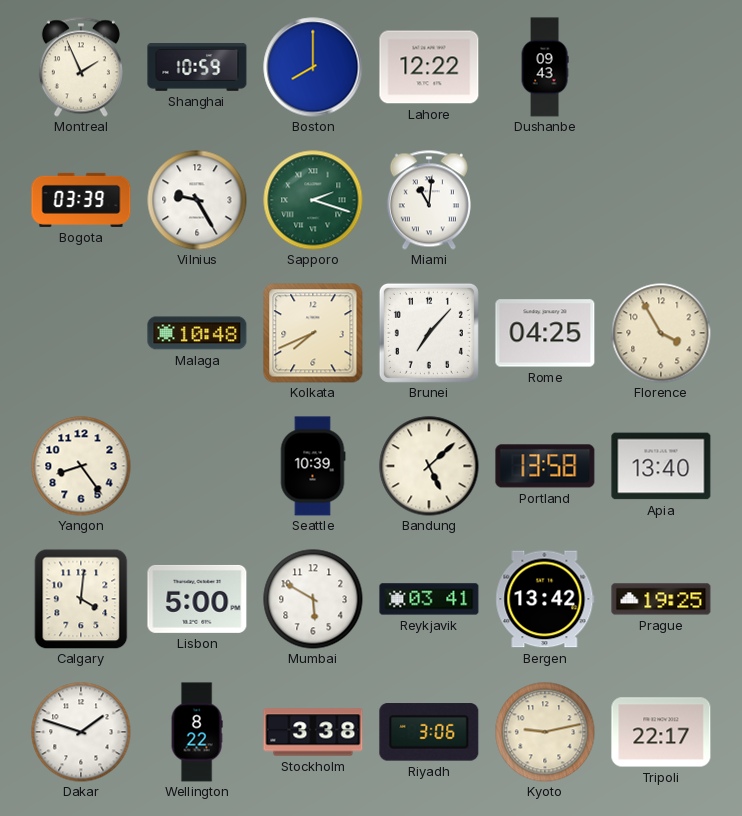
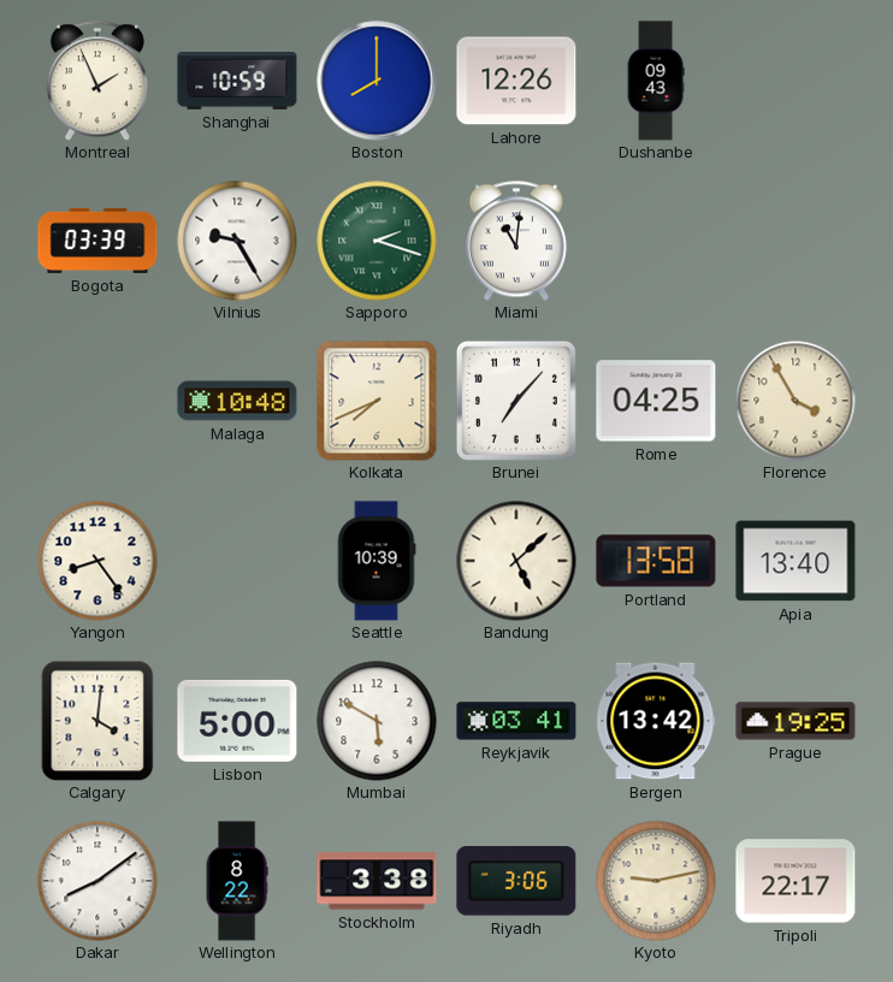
Lahore: 12:22 -> 12:26 (516, 81)
Dakar: 1:48 -> 8:09 (97, 881)
